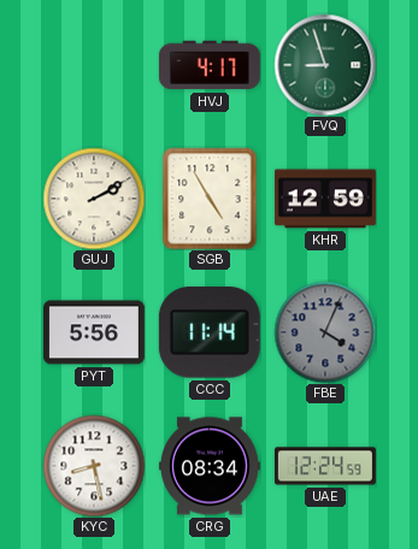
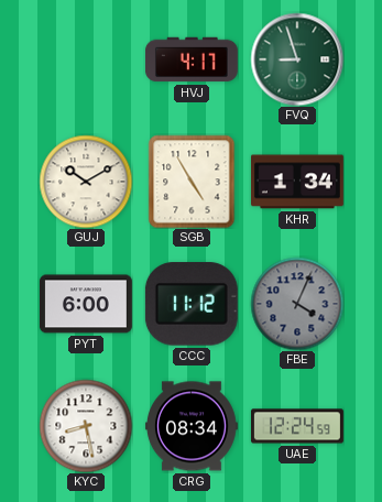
GUJ: 2:10 -> 10:10 (86, 182)
KHR: 12:59 -> 1:34 (297, 182)
PYT: 5:56 -> 6:00 (86, 304)
CCC: 11:14 -> 11:12 (192, 304)
